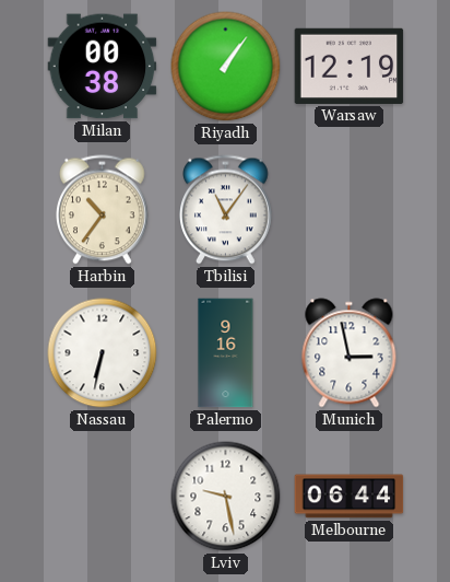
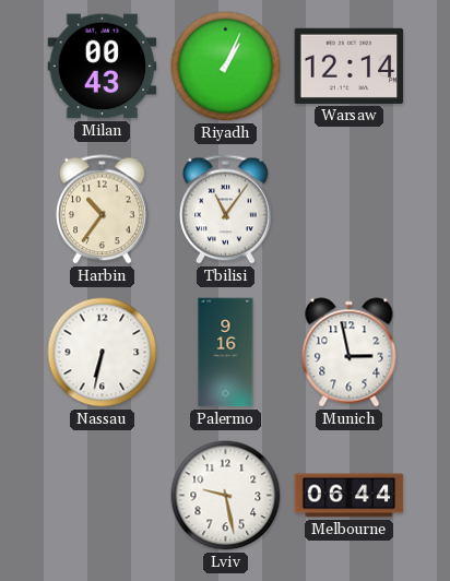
Milan: 00:38 -> 00:43 (103, 67)
Riyadh: 1:06 -> 1:04 (226, 67)
Warsaw: 12:19 -> 12:14 (350, 66)
